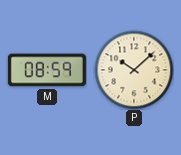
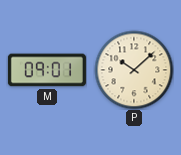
M: 08:59 -> 09:01 (47, 70)
